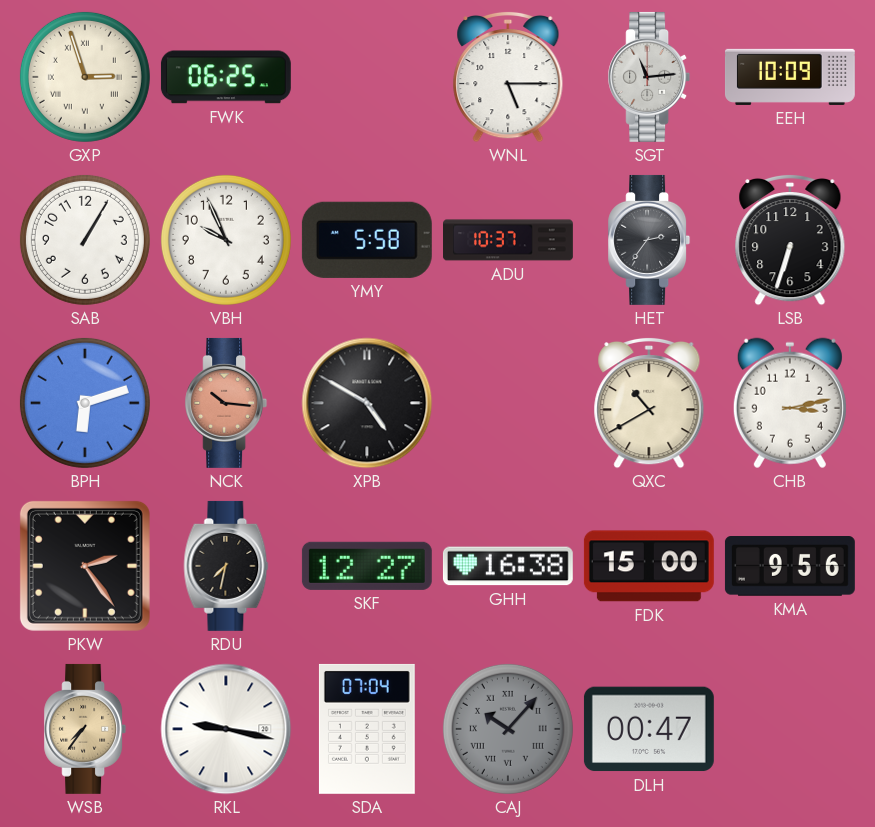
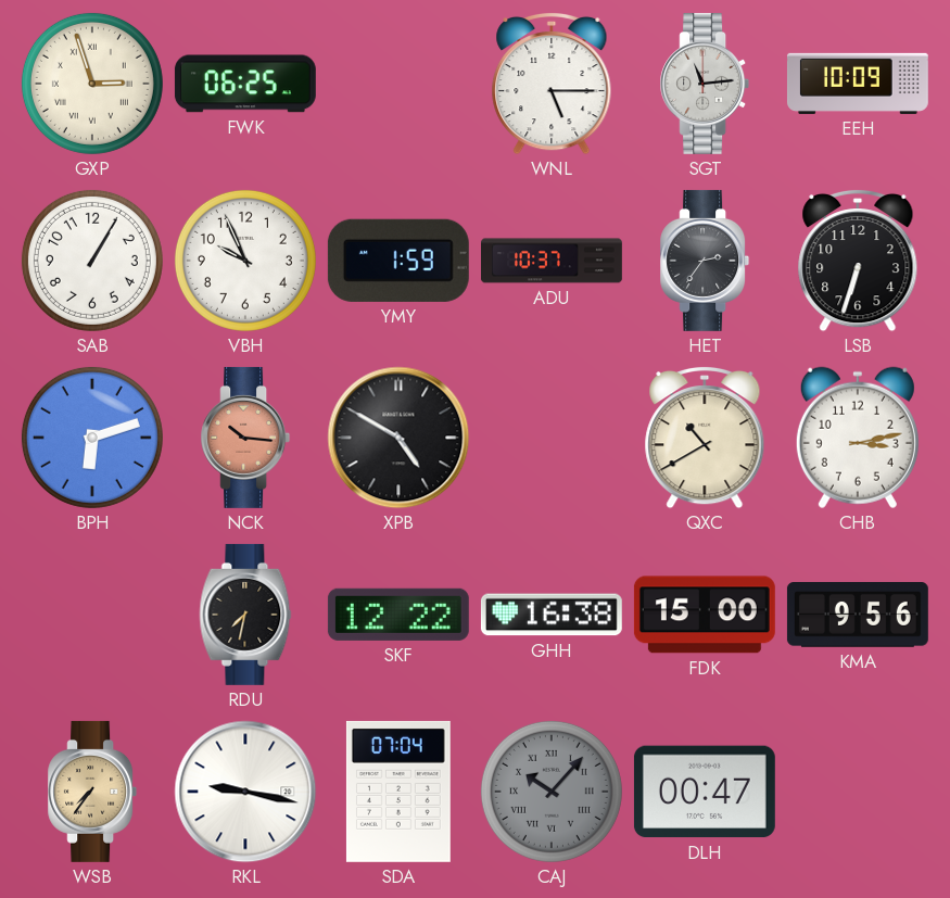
YMY: 5:58 -> 1:59 (398, 261)
PKW: 2:24 -> none (85, 566)
SKF: 12:27 -> 12:22 (398, 615)
